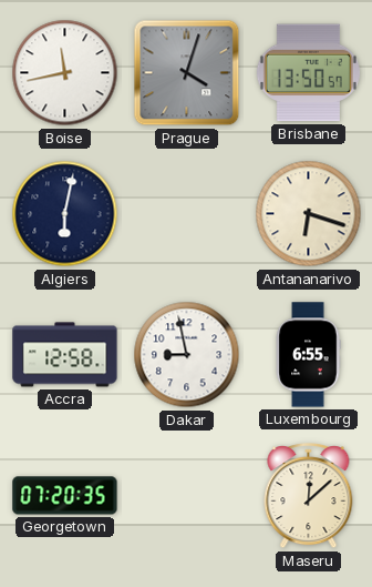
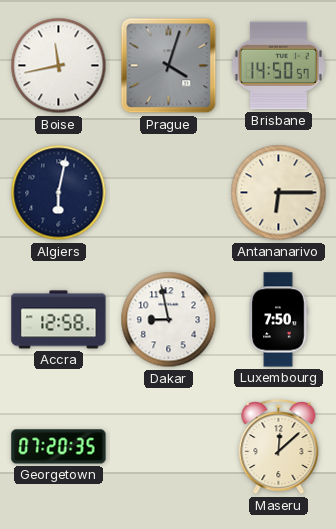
Brisbane: 13:50 -> 14:50 (278, 66)
Antananarivo: 6:18 -> 6:15 (279, 193)
Luxembourg: 6:55 -> 7:50 (278, 320)
